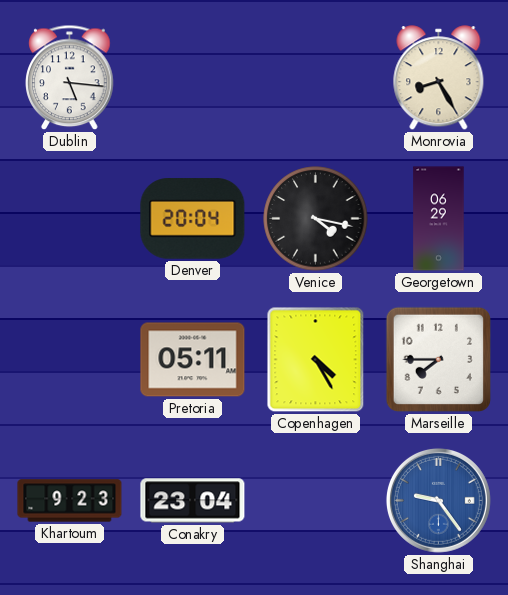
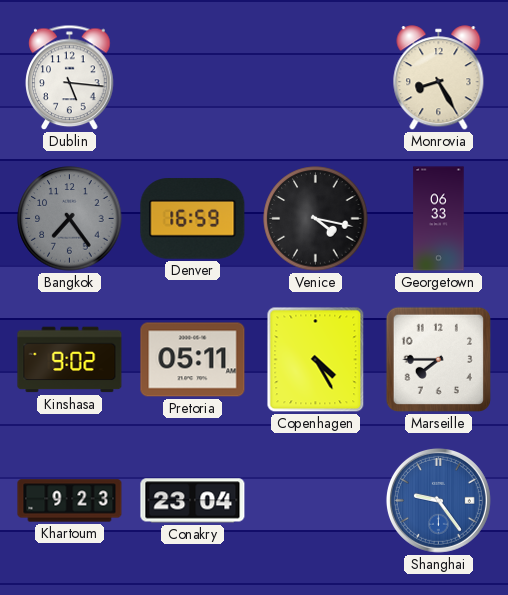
Bangkok: none -> 7:24 (70, 219)
Denver: 20:04 -> 16:59 (193, 219)
Georgetown: 06:29 -> 06:33 (439, 219)
Kinshasa: none -> 9:02 (70, 360)
